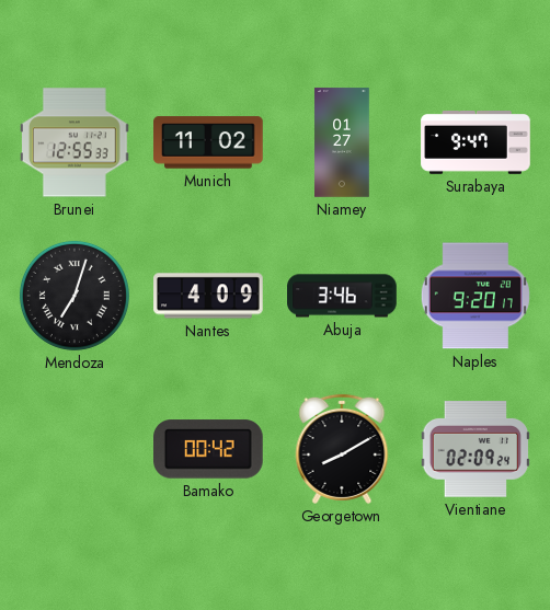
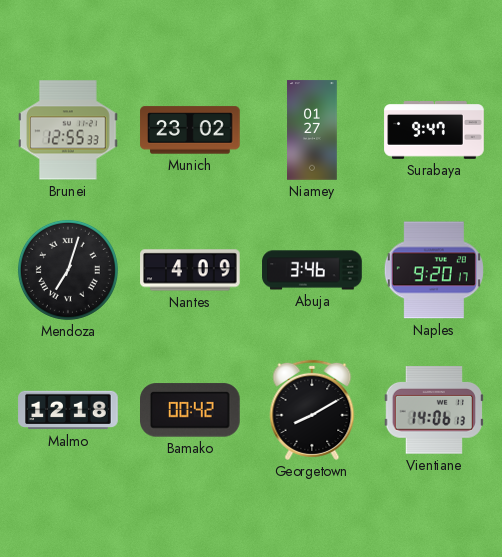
Munich: 11:02 -> 23:02 (190, 130)
Malmo: none -> 12:18 (68, 410)
Vientiane: 02:09 -> 14:06 (433, 410)
